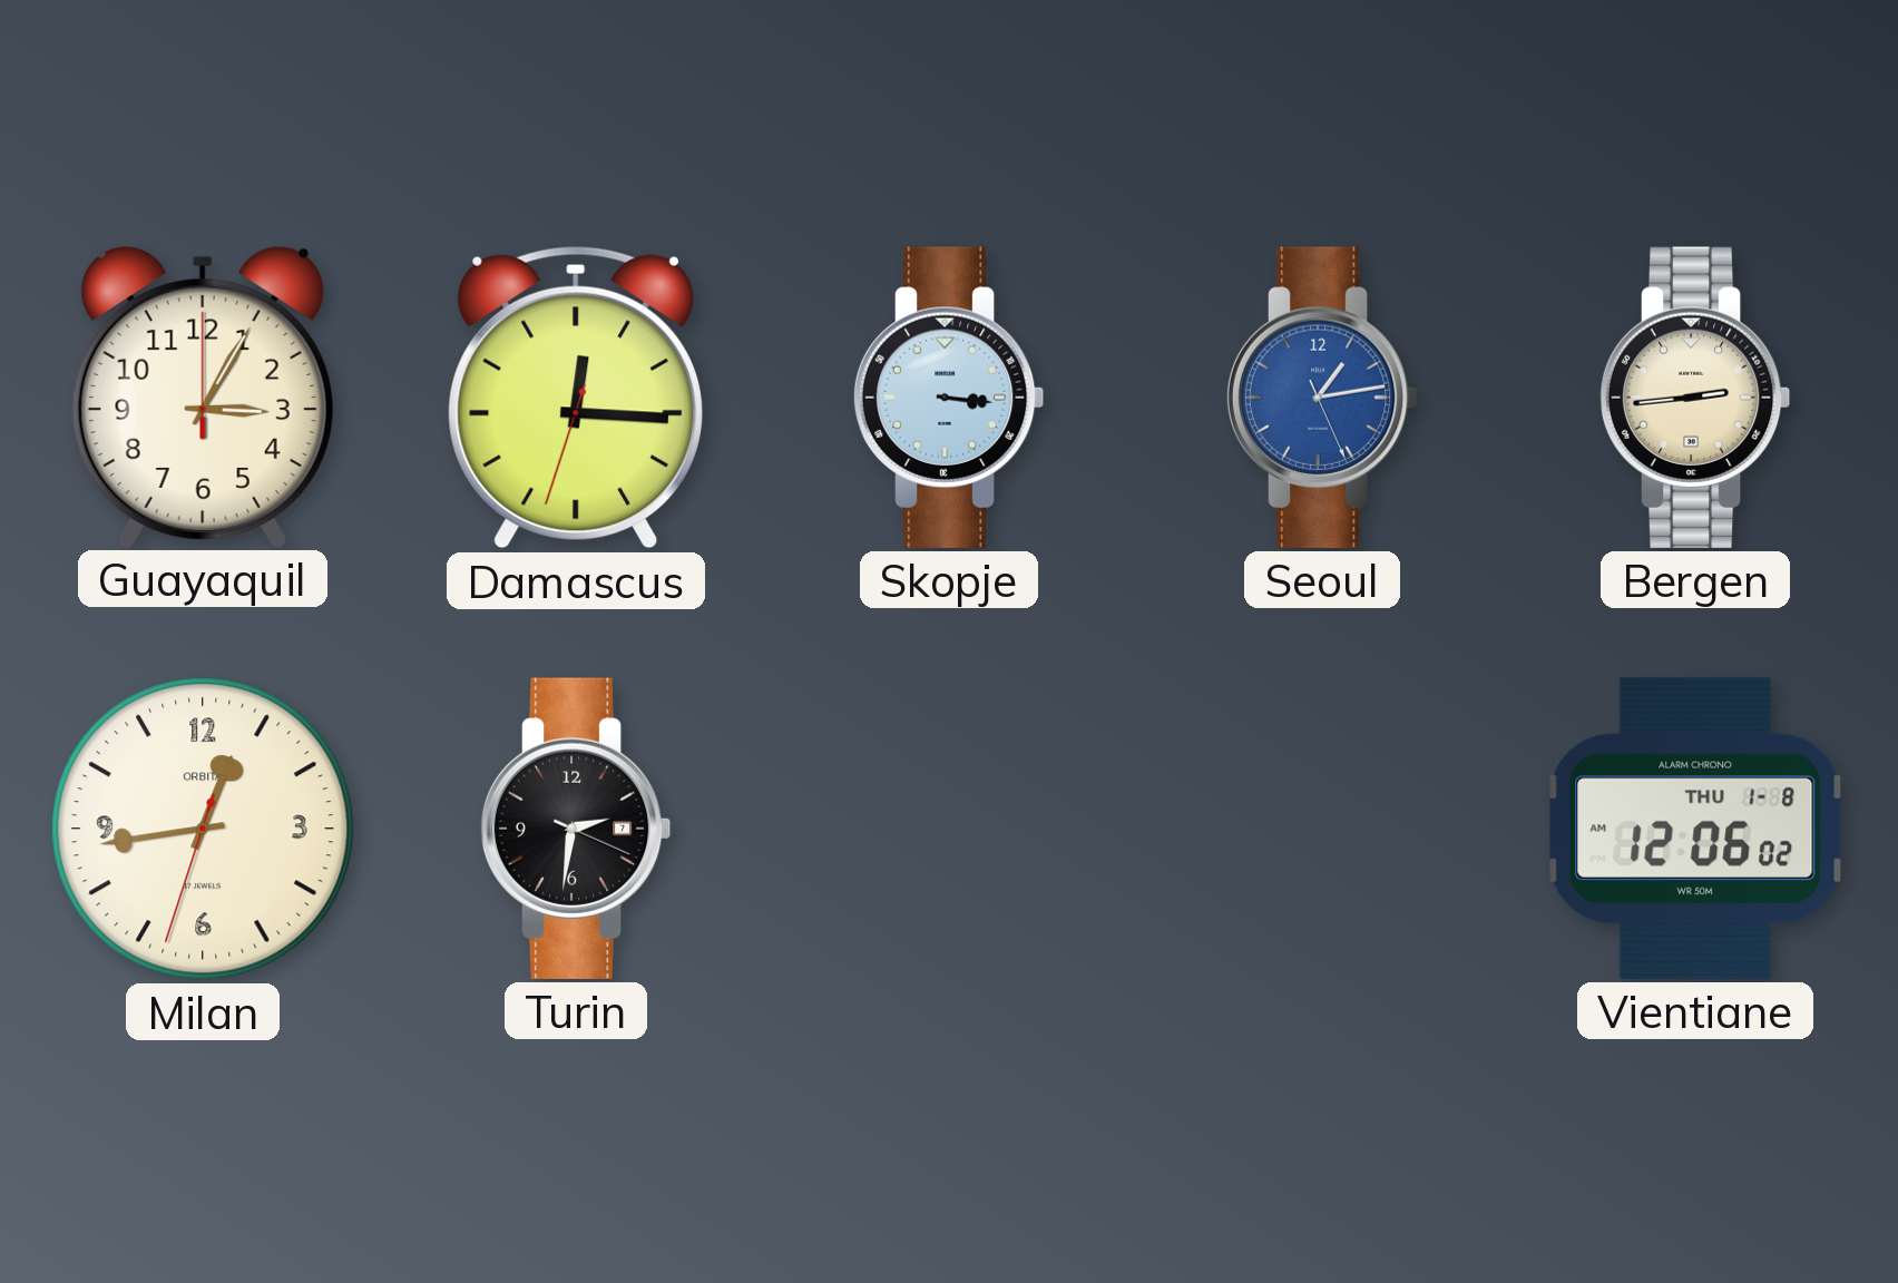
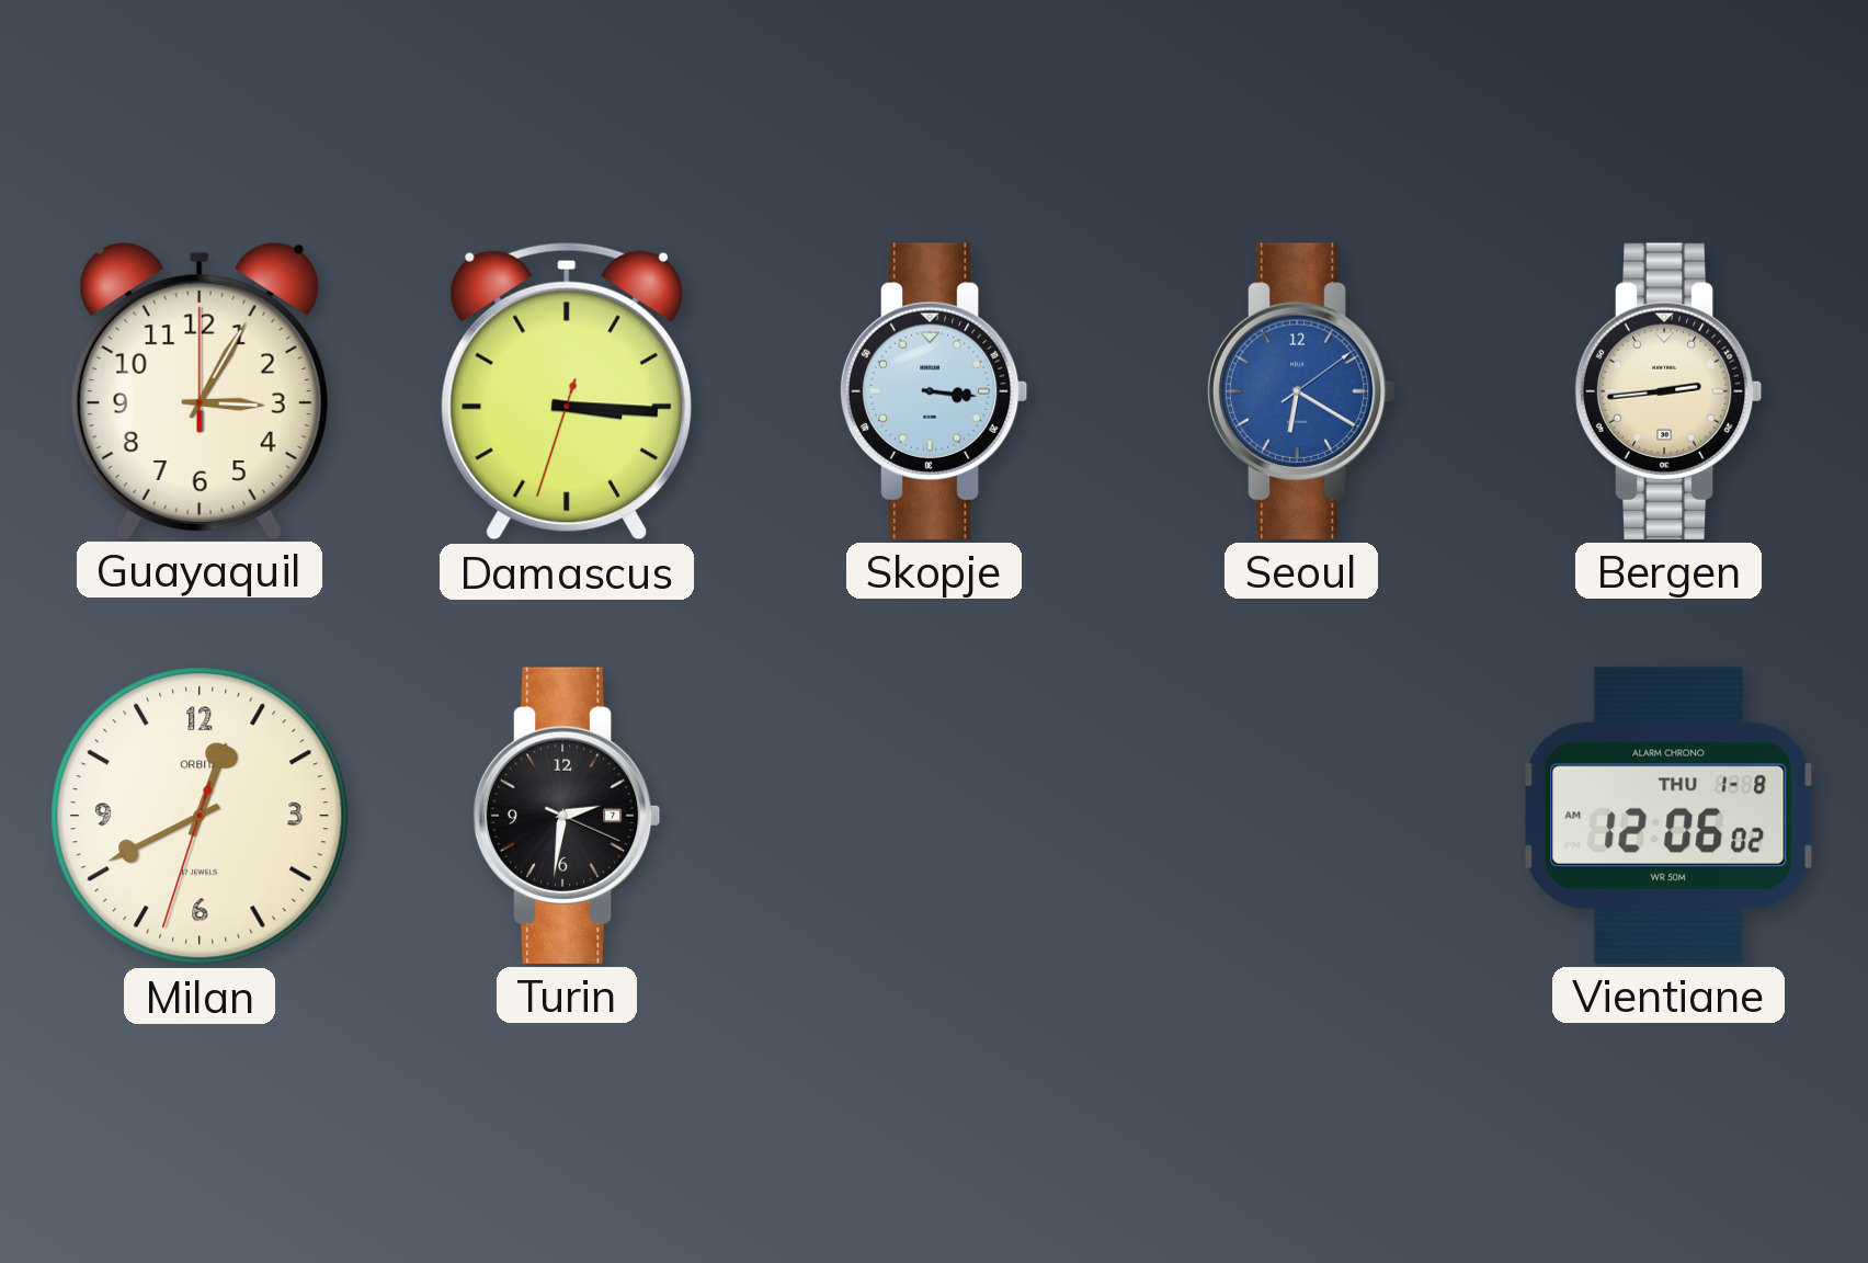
Damascus: 12:15 -> 3:15 (566, 391)
Seoul: 1:13 -> 6:20 (1301, 391)
Milan: 12:43 -> 12:40 (200, 816)
